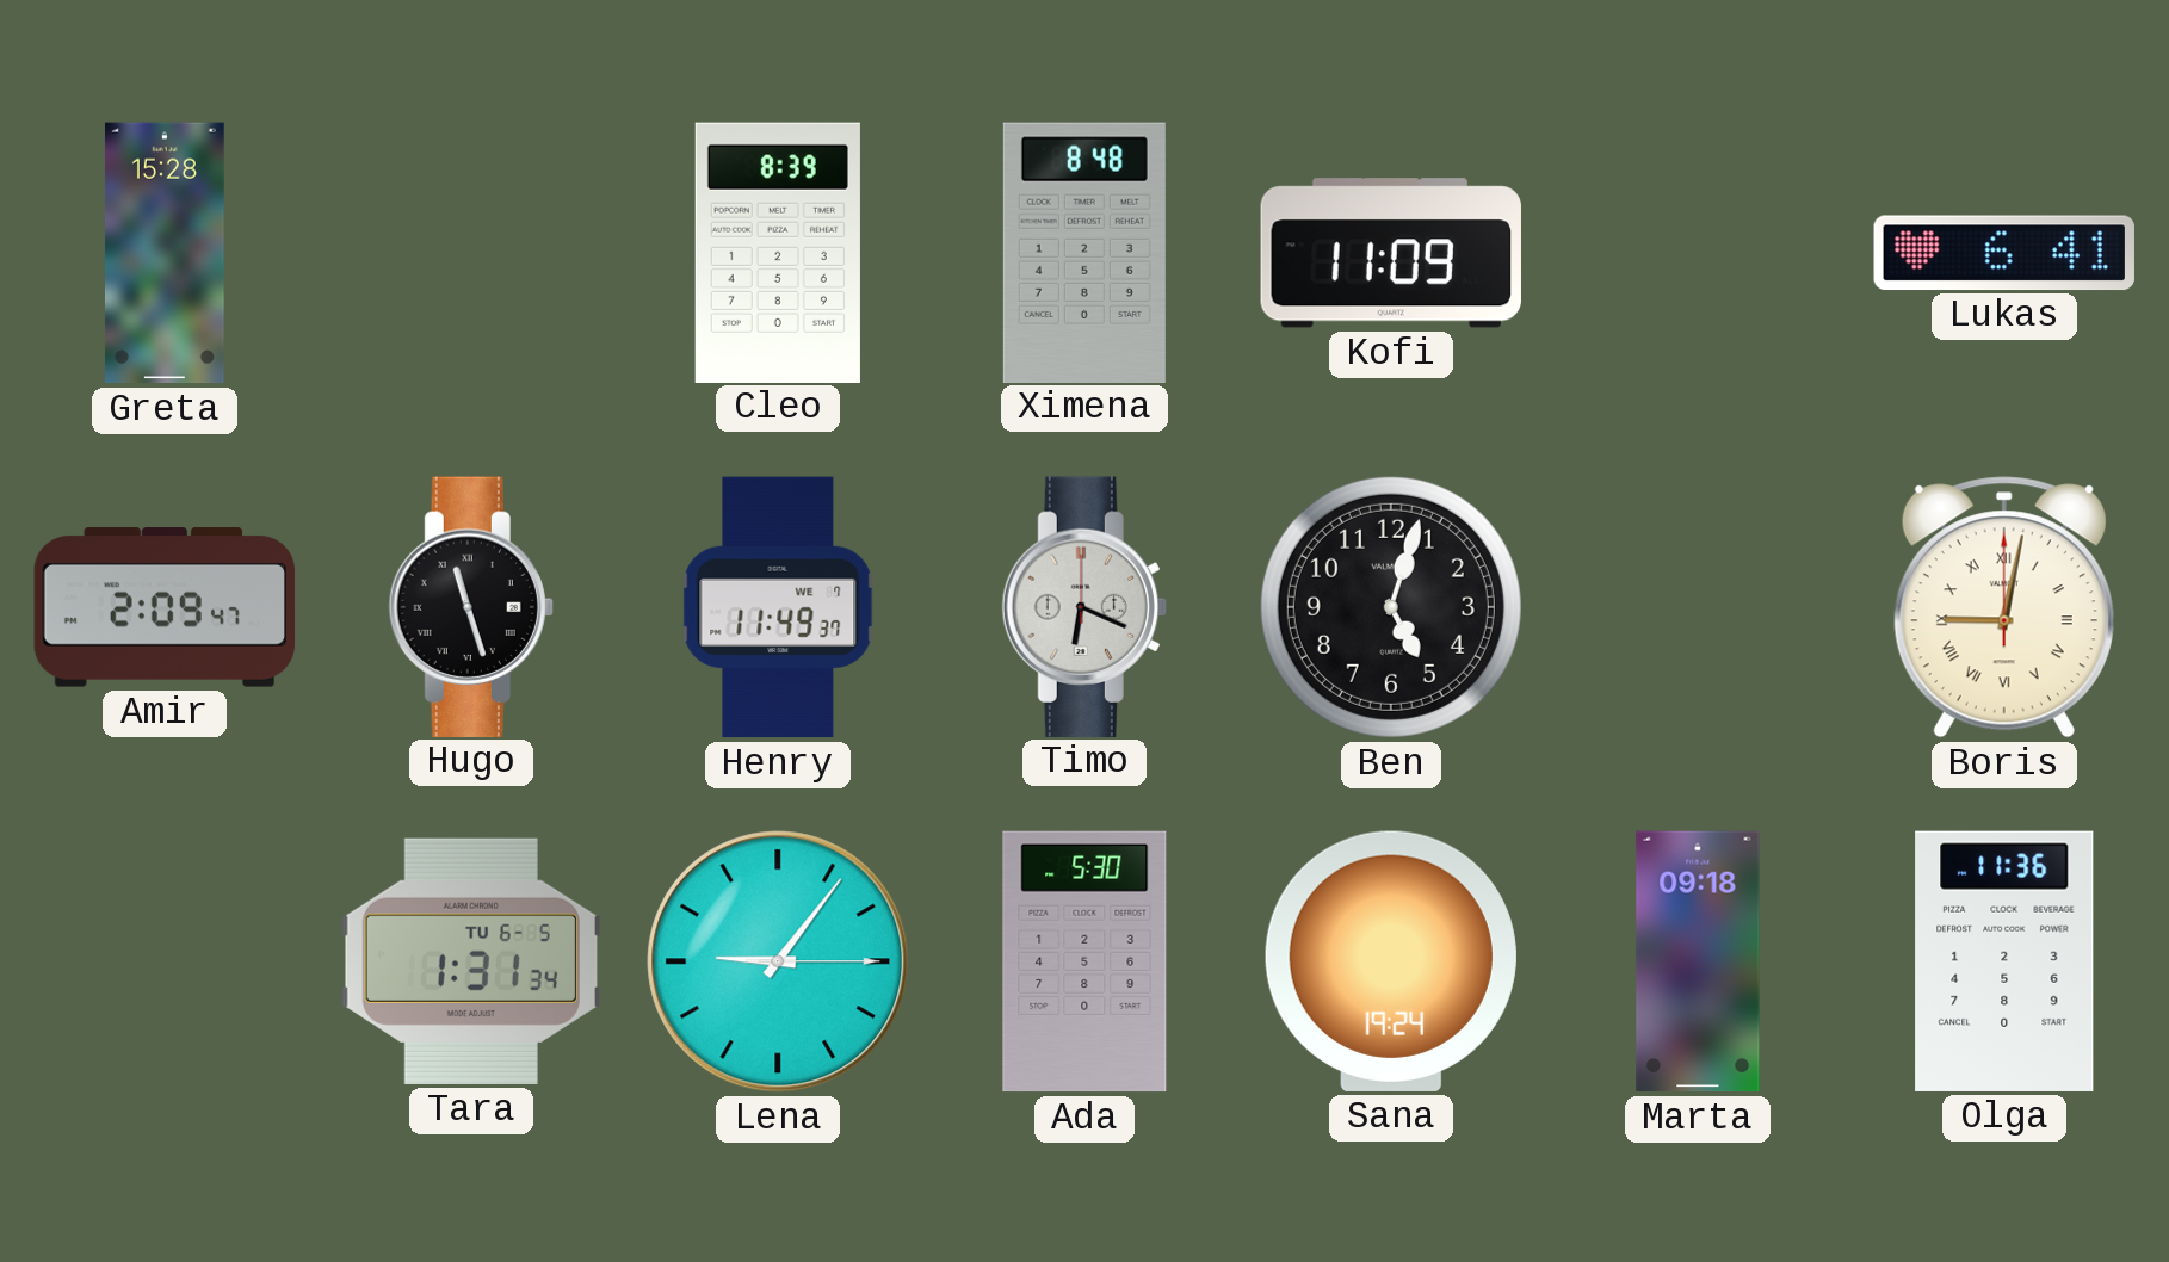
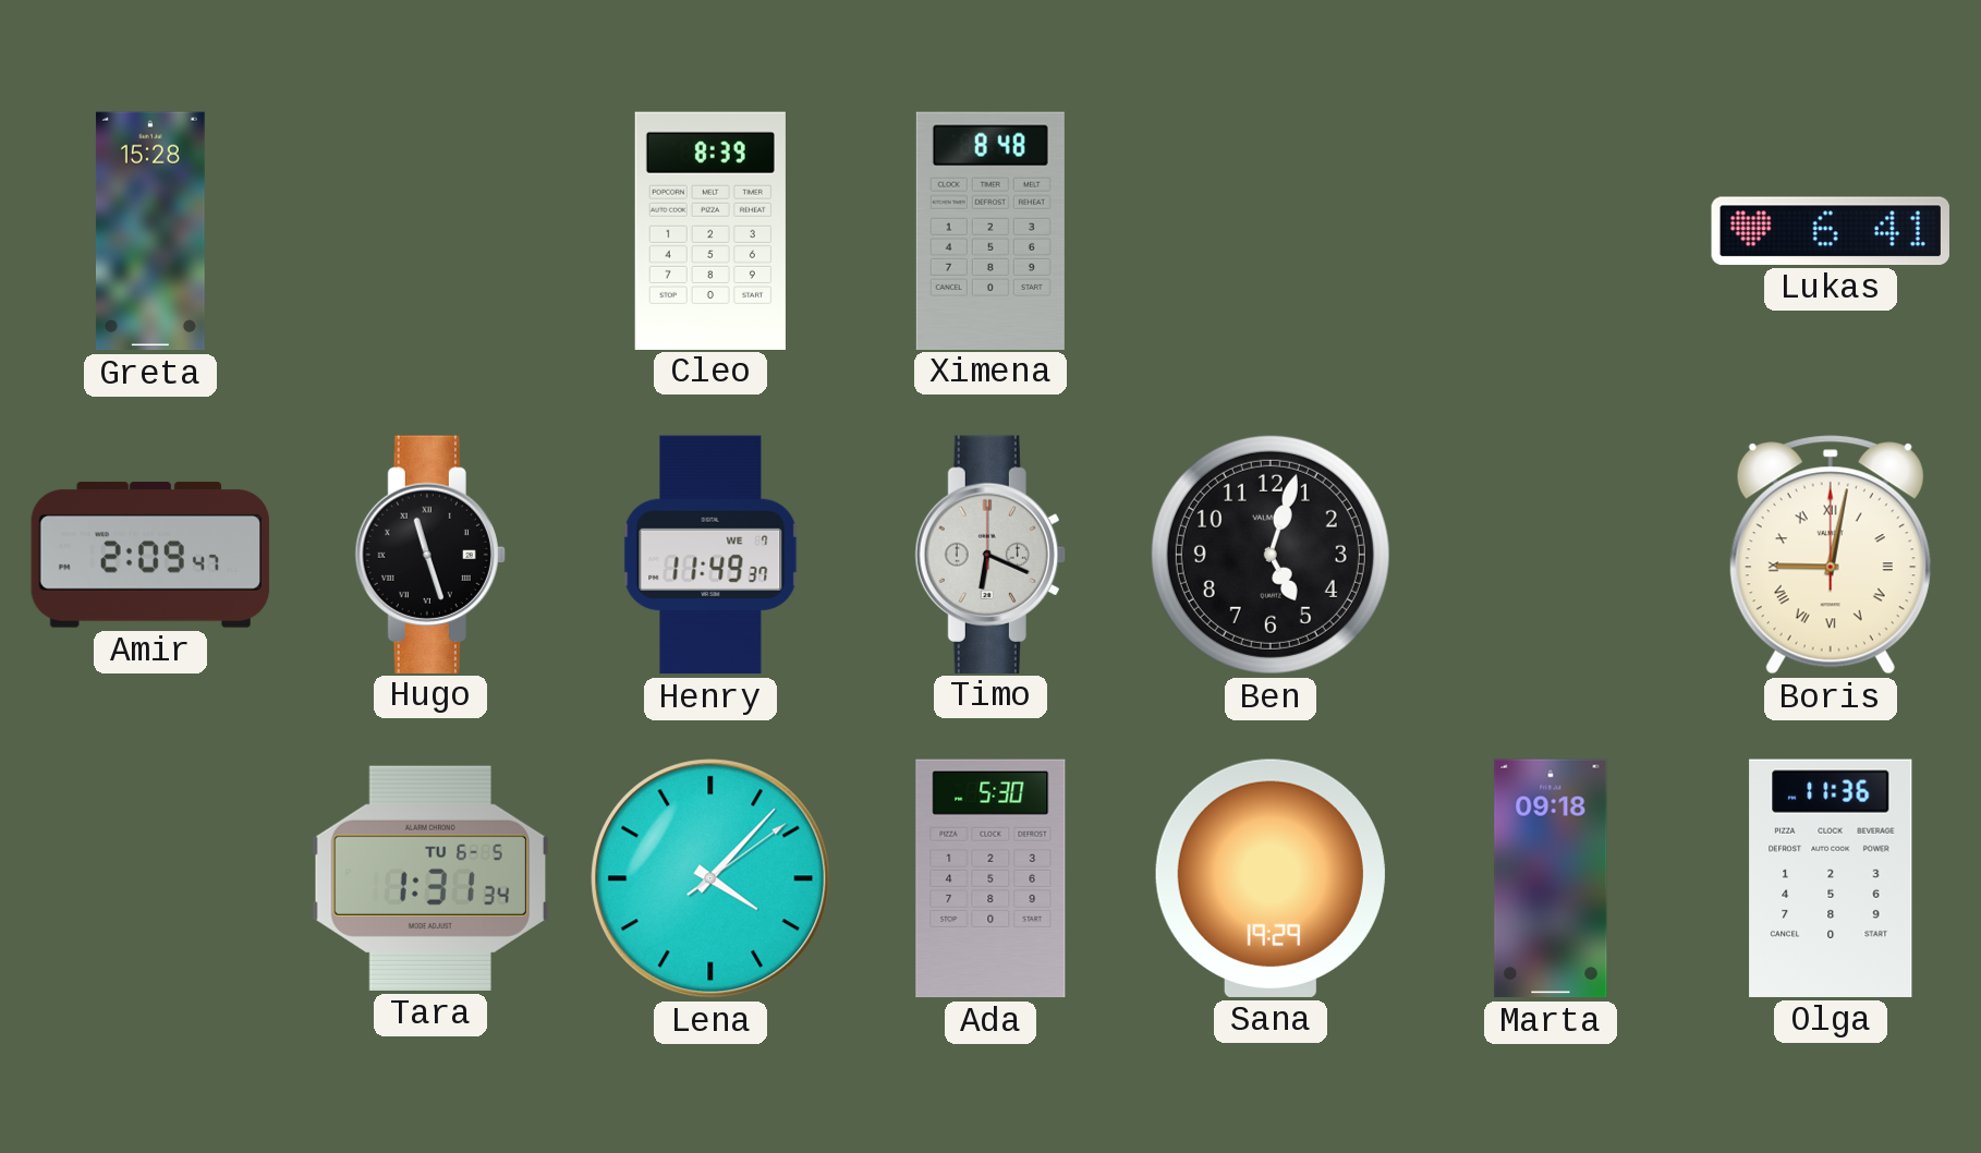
Kofi: 11:09 -> none (1391, 253)
Lena: 9:06 -> 4:07 (710, 878)
Sana: 19:24 -> 19:29 (1271, 878)
